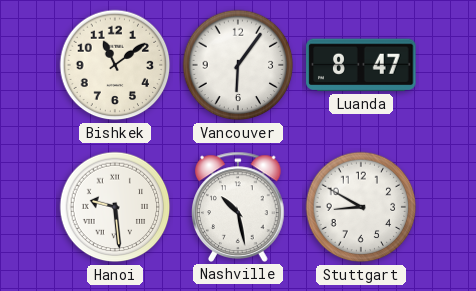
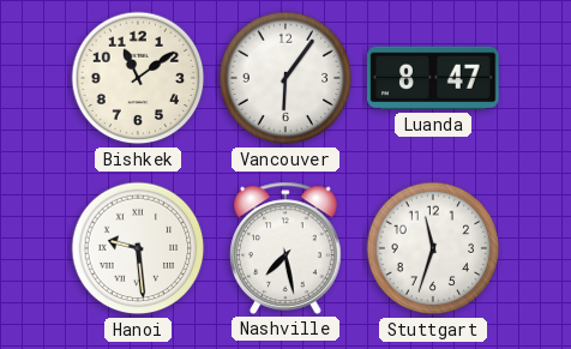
Nashville: 10:28 -> 7:28 (287, 248)
Stuttgart: 8:50 -> 11:33 (433, 248)
